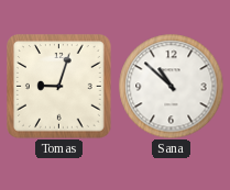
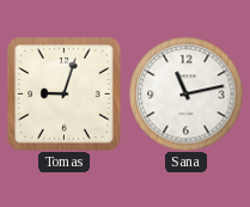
Sana: 10:52 -> 11:13 (185, 93)
